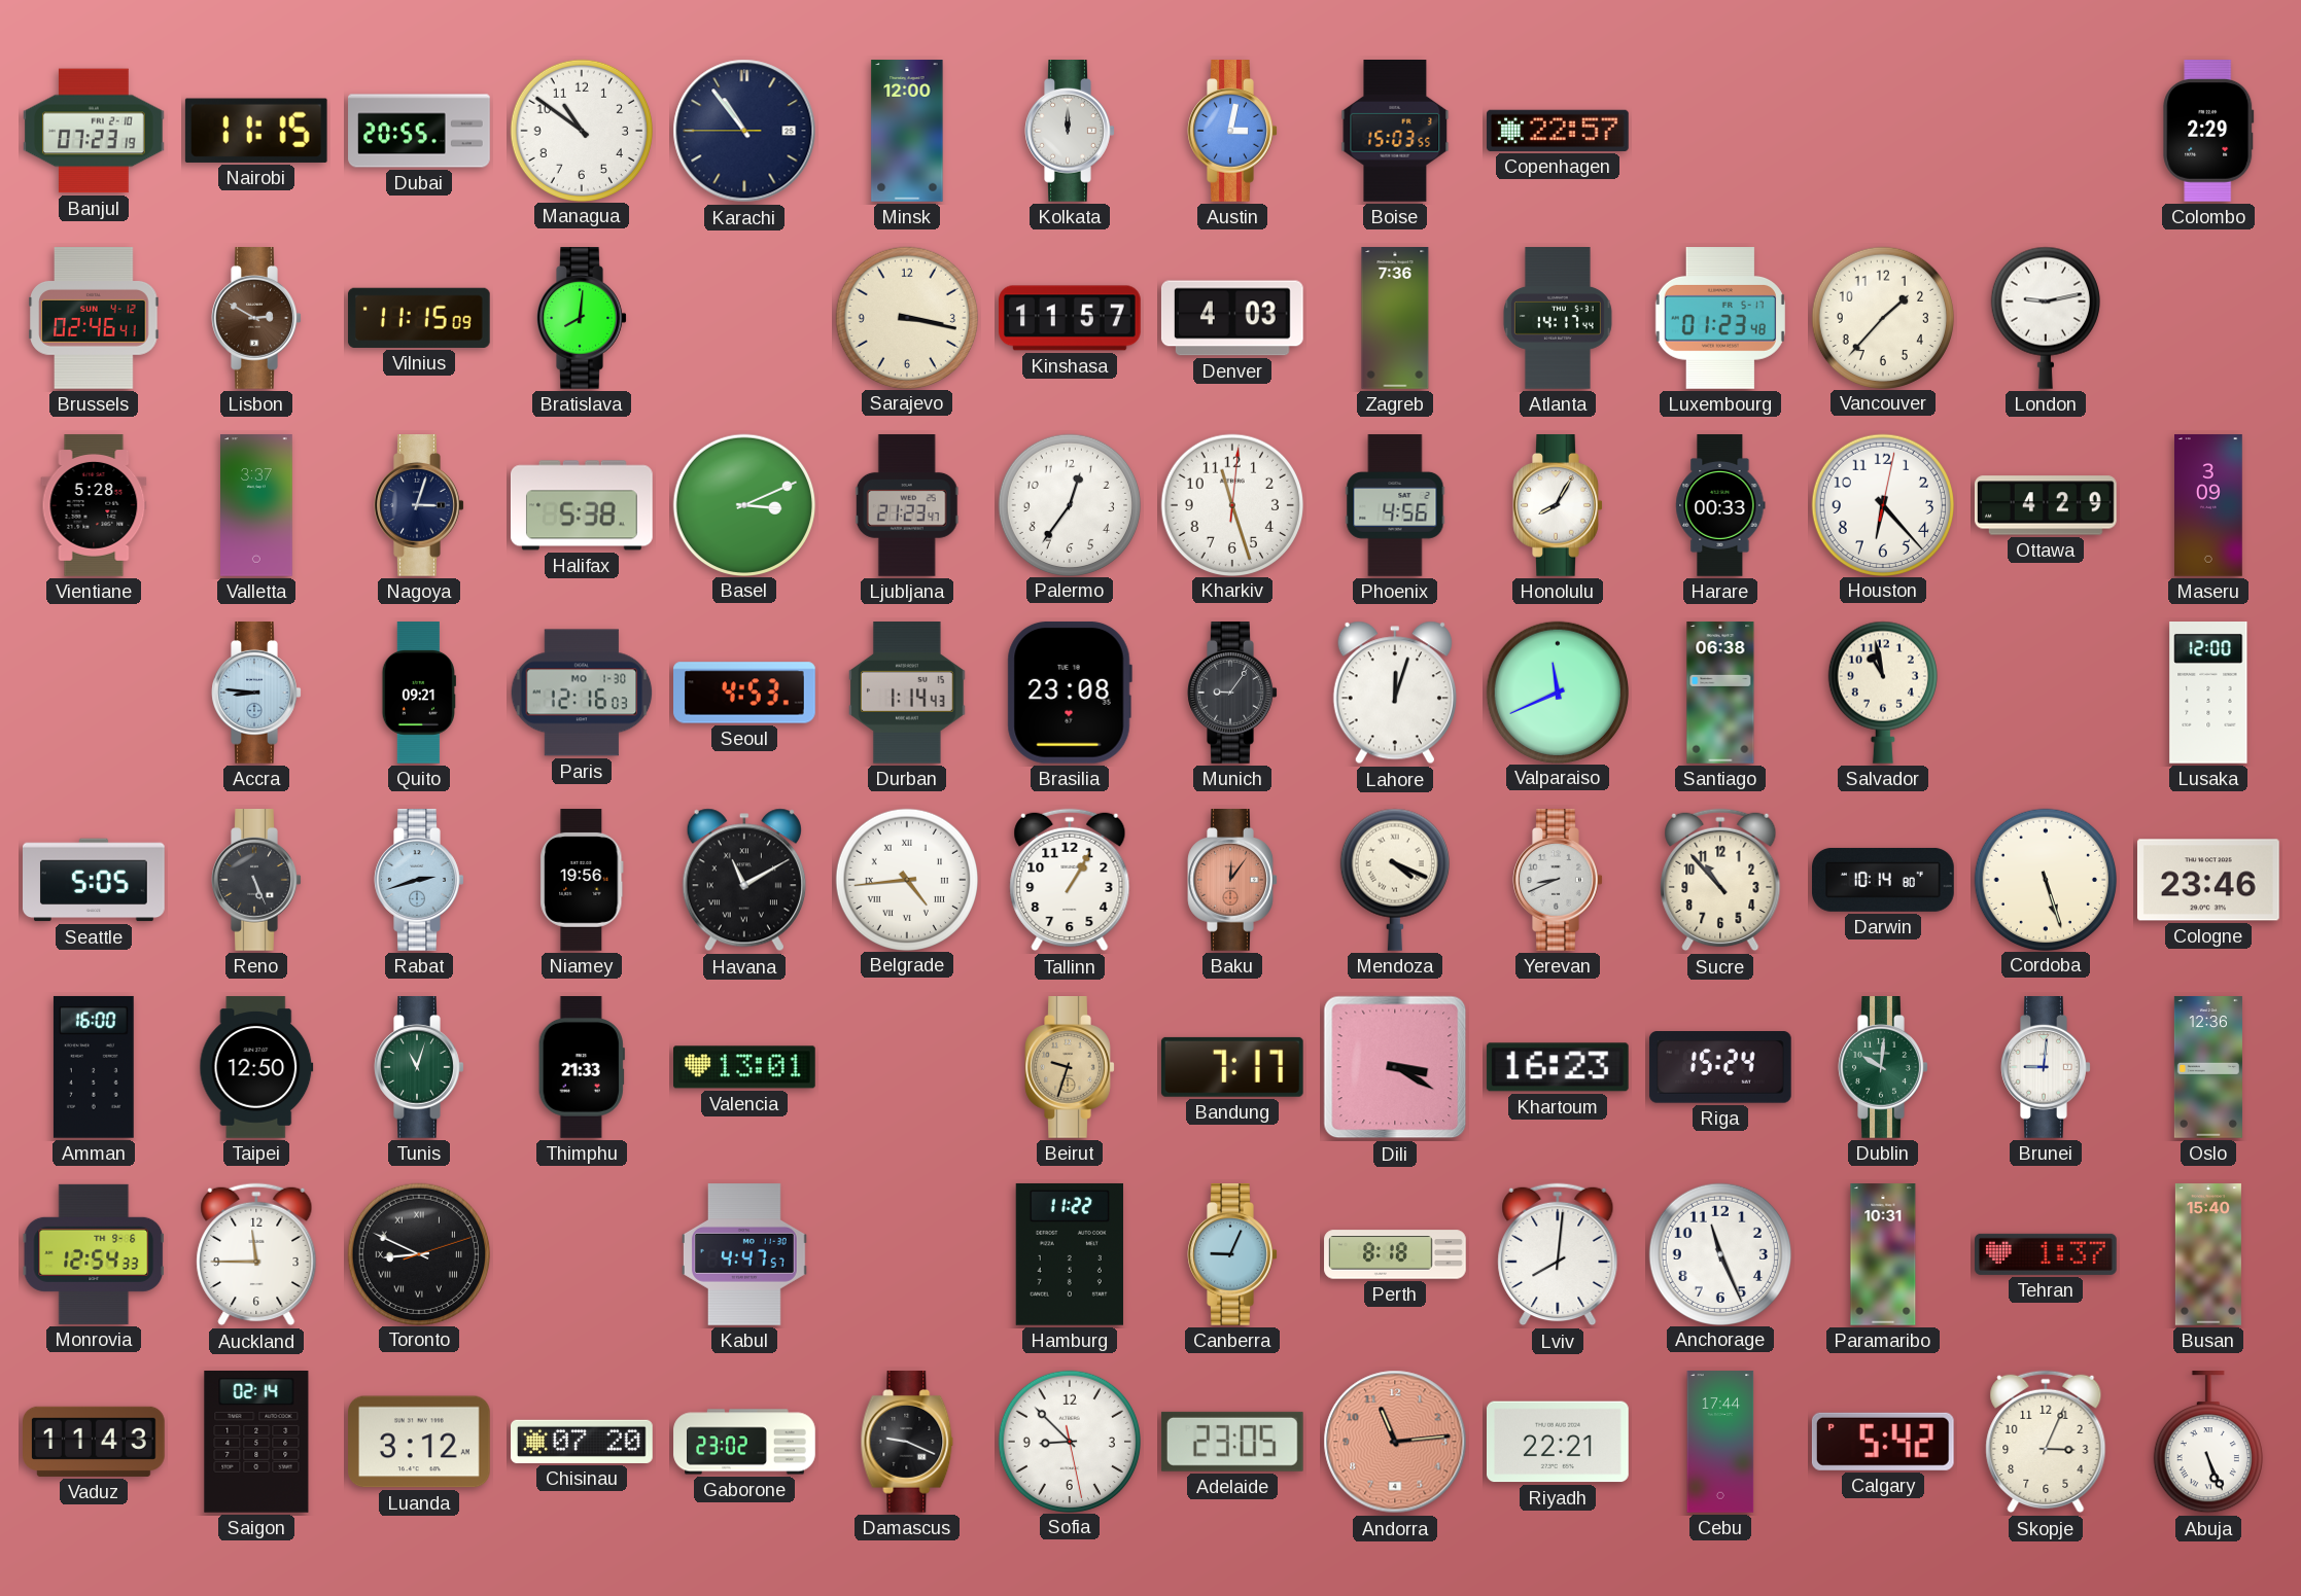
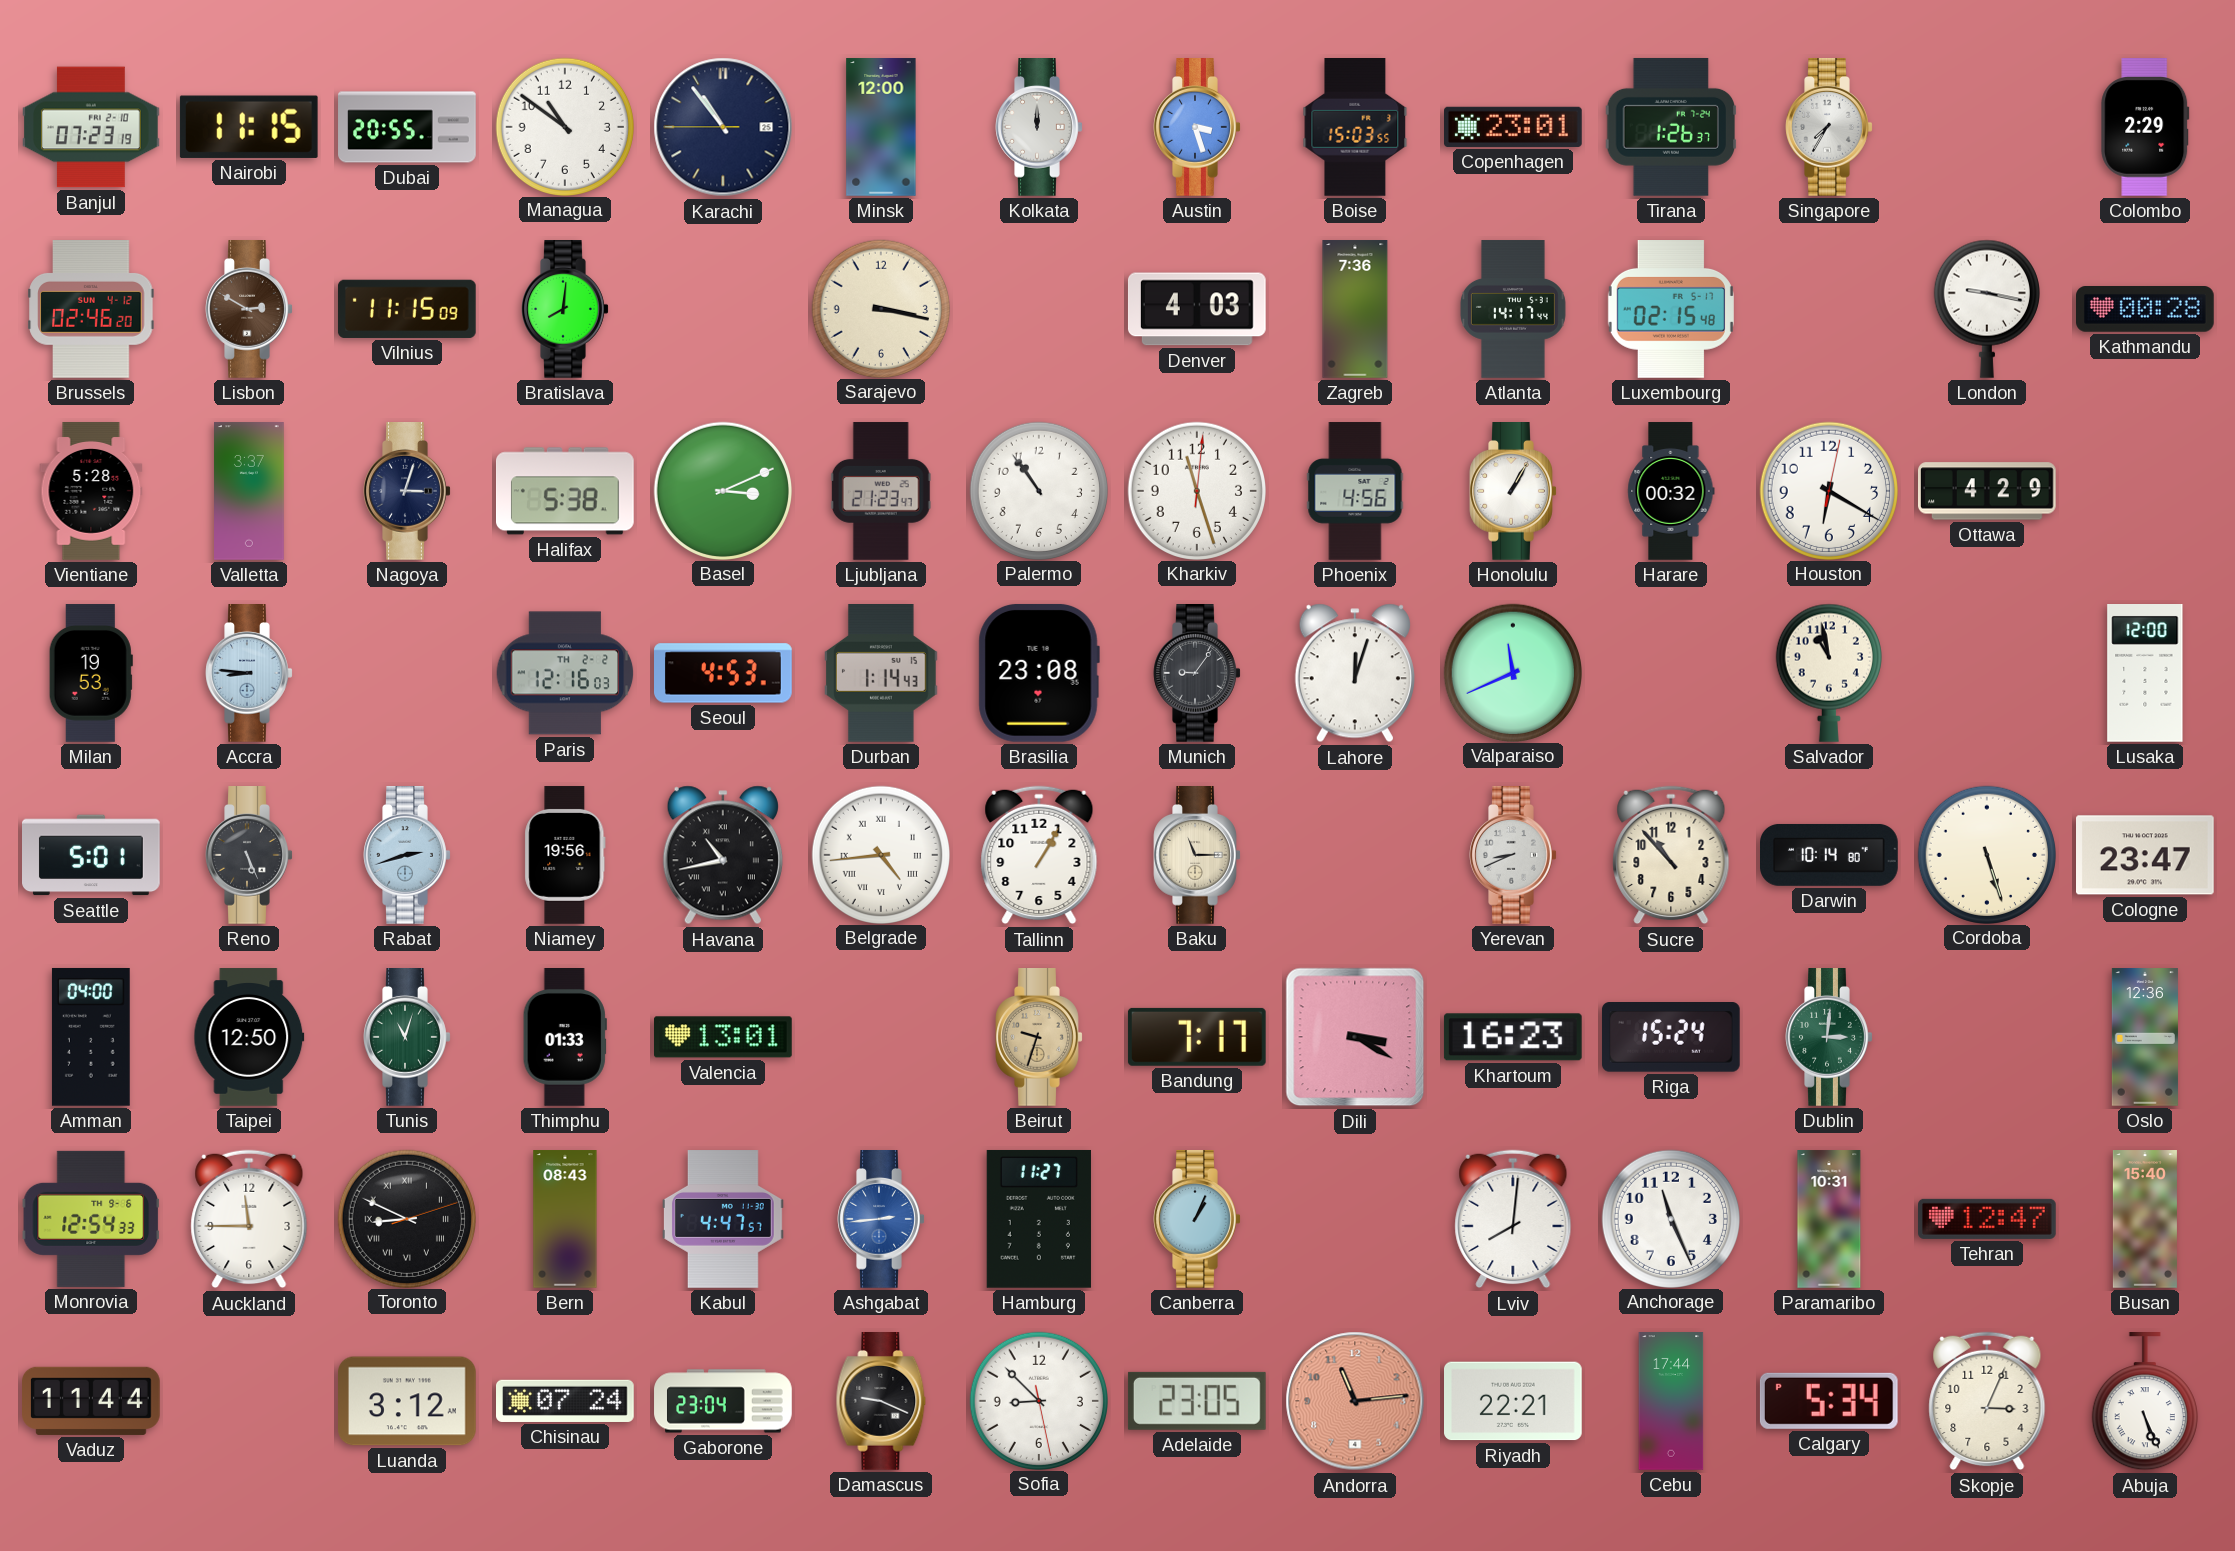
Austin: 3:02 -> 3:27 (1197, 128)
Copenhagen: 22:57 -> 23:01 (1514, 127)
Tirana: none -> 1:26 (1670, 127)
Singapore: none -> 7:35 (1829, 128)
Brussels: 02:46:41 -> 02:46:20 (91, 310)
Kinshasa: 11:57 -> none (1071, 318)
Luxembourg: 01:23 -> 02:15 (1671, 310)
Vancouver: 1:37 -> none (1882, 317)
London: 9:13 -> 9:17 (1987, 309)
Kathmandu: none -> 00:28 (2146, 310)
Palermo: 12:36 -> 10:54 (1038, 490)
Honolulu: 8:05 -> 1:05 (1513, 492)
Harare: 00:33 -> 00:32 (1671, 491)
Houston: 6:23 -> 6:20 (1828, 490)
Maseru: 3:09 -> none (2209, 505)
Milan: none -> 19:53 (91, 673)
Quito: 09:21 -> none (419, 693)
Paris date: MO 1-30 -> TH 2-2 (565, 673)
Santiago: 06:38 -> none (1720, 693)
Seattle: 5:05 -> 5:01 (92, 855)
Havana: 11:10 -> 10:43 (723, 855)
Baku: 12:06 -> 11:15 (1197, 856)
Baku dial: salmon -> cream (1197, 856)
Mendoza: 4:19 -> none (1395, 880)
Cologne: 23:46 -> 23:47 (2146, 855)
Amman: 16:00 -> 04:00 (91, 1037)
Thimphu: 21:33 -> 01:33 (565, 1037)
Dublin: 10:01 -> 3:01 (1829, 1038)
Brunei: 9:01 -> none (2046, 1068)
Bern: none -> 08:43 (565, 1219)
Ashgabat: none -> 2:44 (881, 1220)
Hamburg: 11:22 -> 11:27 (1039, 1219)
Canberra: 9:04 -> 1:04 (1197, 1220)
Perth: 8:18 -> none (1395, 1254)
Tehran: 1:37 -> 12:47 (1988, 1219)
Vaduz: 11:43 -> 11:44 (92, 1401)
Saigon: 02:14 -> none (256, 1443)
Chisinau: 07:20 -> 07:24 (565, 1401)
Gaborone: 23:02 -> 23:04 (723, 1401)
Calgary: 5:42 -> 5:34 (1829, 1401)
